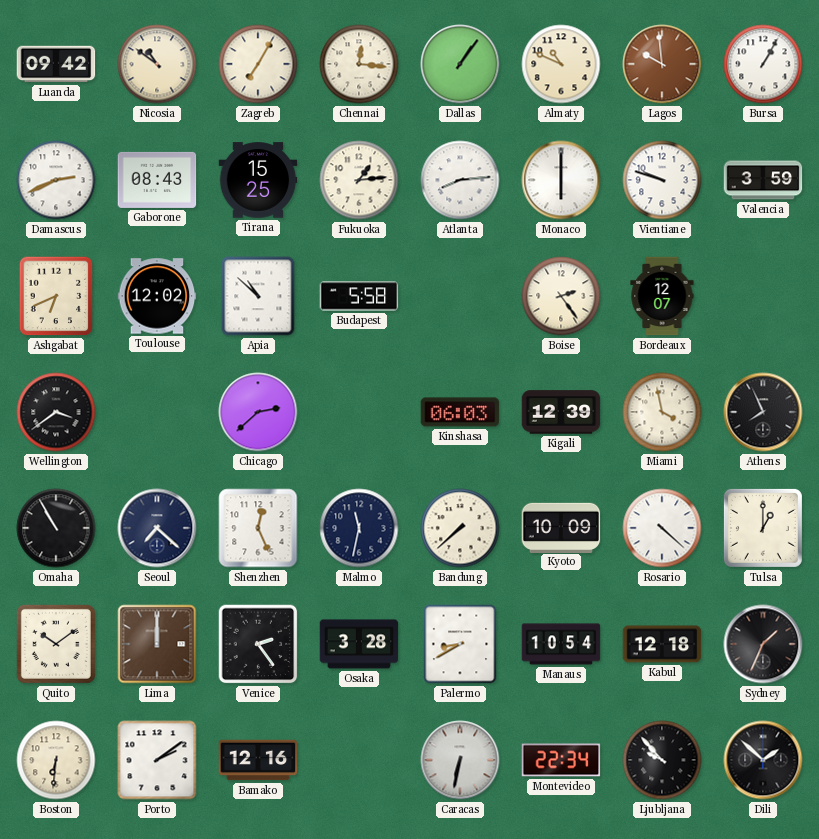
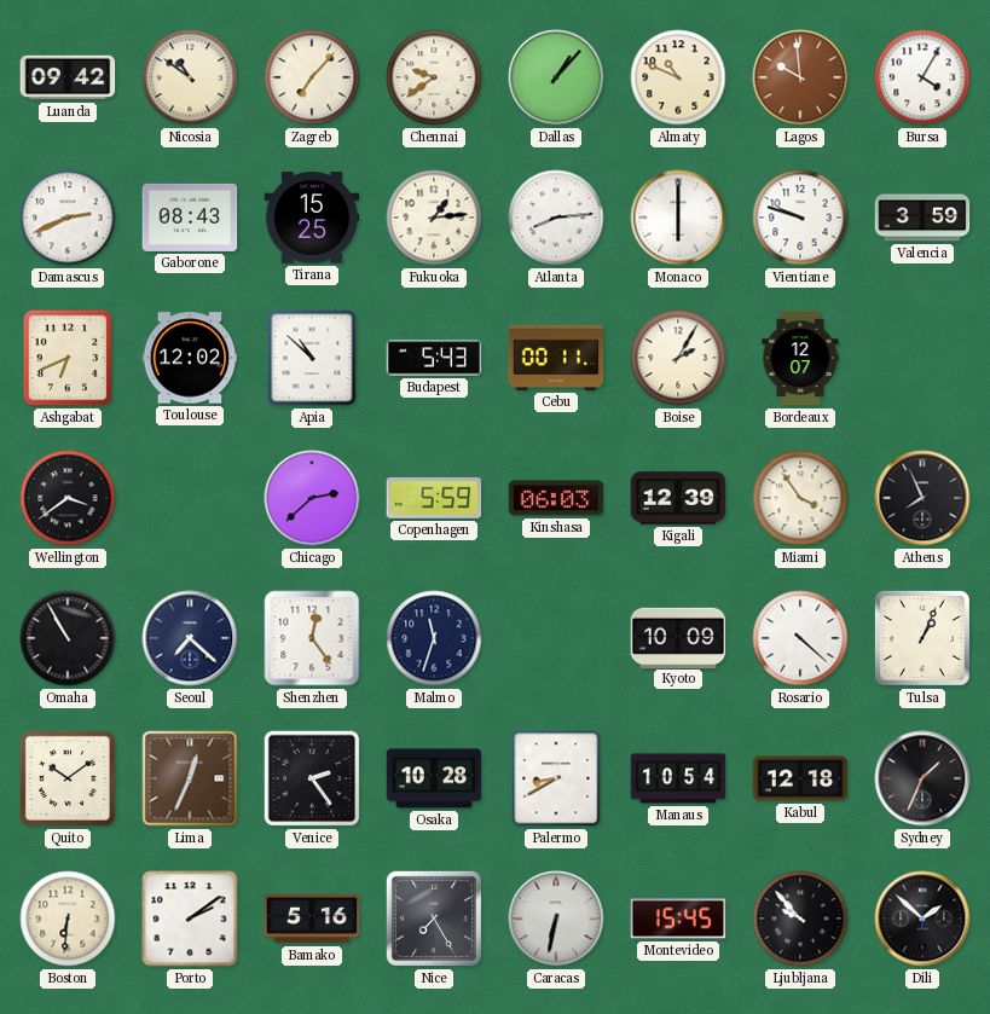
Zagreb: 7:05 -> 7:07 (312, 77)
Chennai: 12:16 -> 9:39 (434, 77)
Dallas: 1:06 -> 1:07 (556, 77)
Bursa: 1:05 -> 4:05 (922, 77)
Budapest: 5:58 -> 5:43 (434, 358)
Cebu: none -> 00:11 (556, 358)
Boise: 2:24 -> 2:05 (678, 358)
Copenhagen: none -> 5:59 (434, 498)
Miami: 3:58 -> 3:54 (800, 498)
Shenzhen: 12:26 -> 12:24 (312, 638)
Malmo: 11:32 -> 11:33 (434, 638)
Bandung: 7:38 -> none (460, 528)
Tulsa: 1:00 -> 1:04 (922, 638)
Lima: 12:00 -> 12:34 (190, 778)
Osaka: 3:28 -> 10:28 (434, 778)
Bamako: 12:16 -> 5:16 (312, 919)
Nice: none -> 7:25 (434, 919)
Montevideo: 22:34 -> 15:45 (678, 919)
